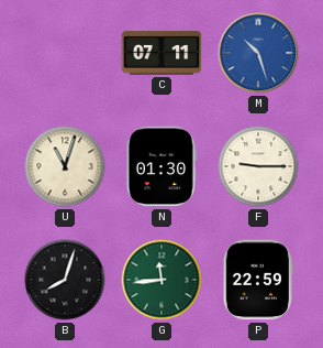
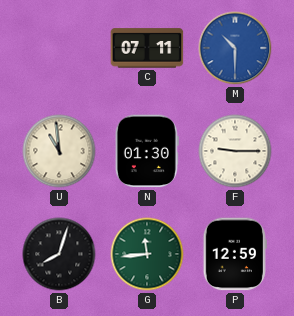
M: 10:27 -> 10:30 (235, 48)
U: 11:03 -> 10:59 (59, 151)
P: 22:59 -> 12:59 (235, 254)
